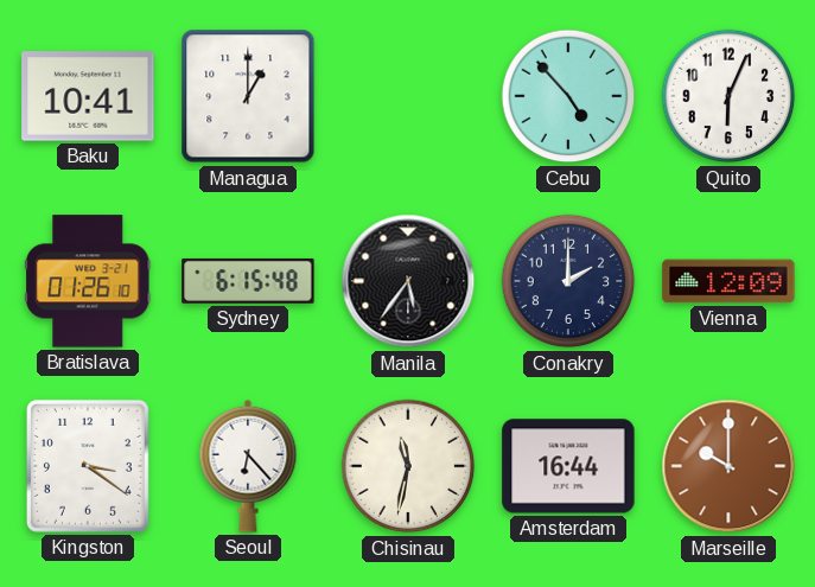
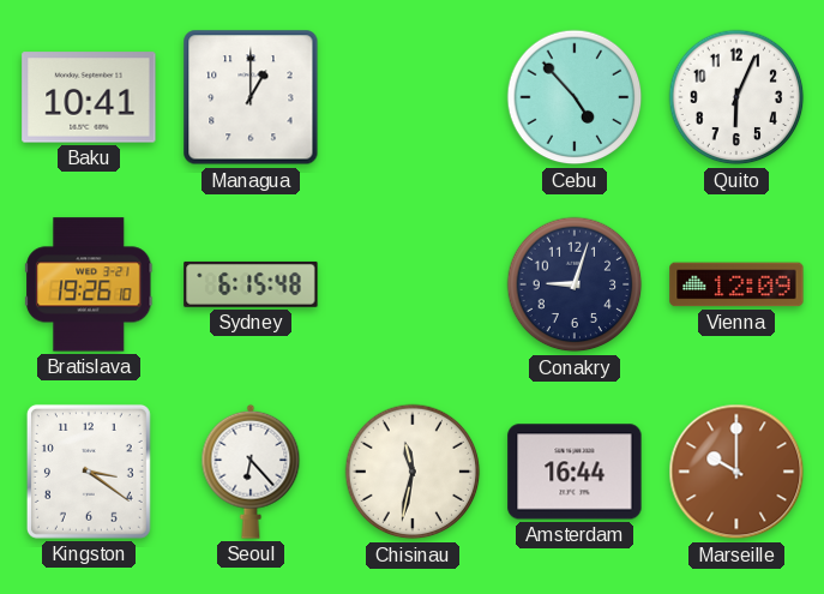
Bratislava: 01:26 -> 19:26 (89, 284)
Manila: 5:36 -> none (408, 281)
Conakry: 2:00 -> 9:03 (575, 284)
